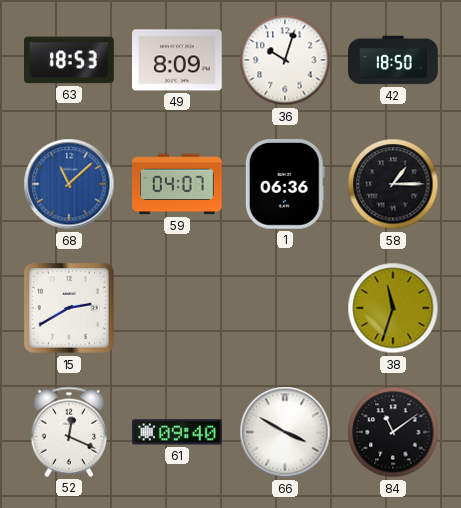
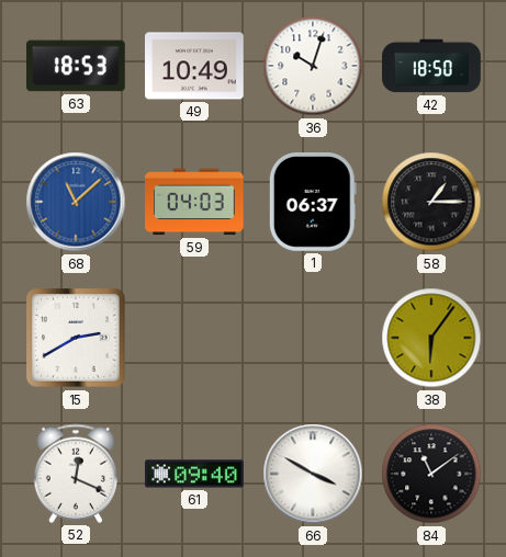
49: 8:09 -> 10:49 (195, 66)
59: 04:07 -> 04:03 (195, 202)
1: 06:36 -> 06:37 (313, 203)
38: 11:33 -> 6:06 (431, 338)
